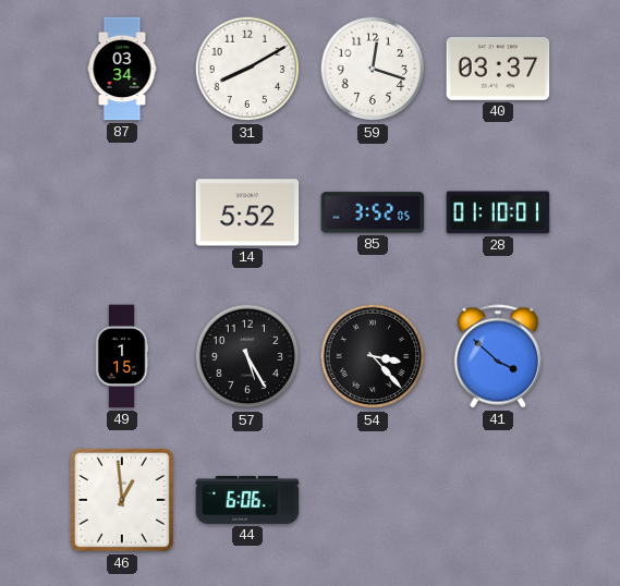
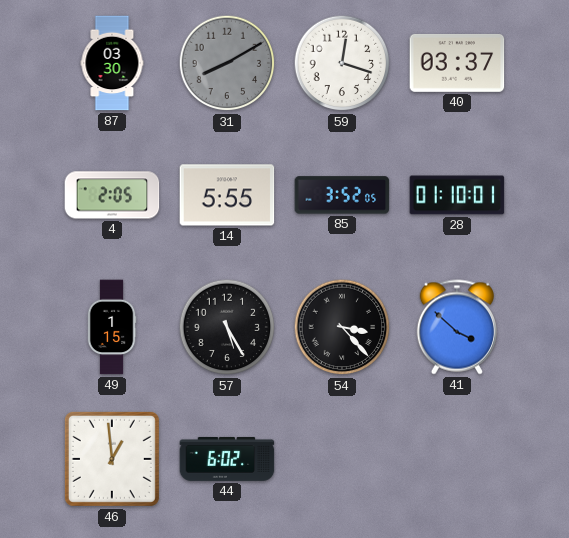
87: 03:34 -> 03:30 (112, 63)
31 dial: white -> grey (227, 63)
4: none -> 2:05 (112, 195)
14: 5:52 -> 5:55 (227, 195)
44: 6:06 -> 6:02 (227, 459)
